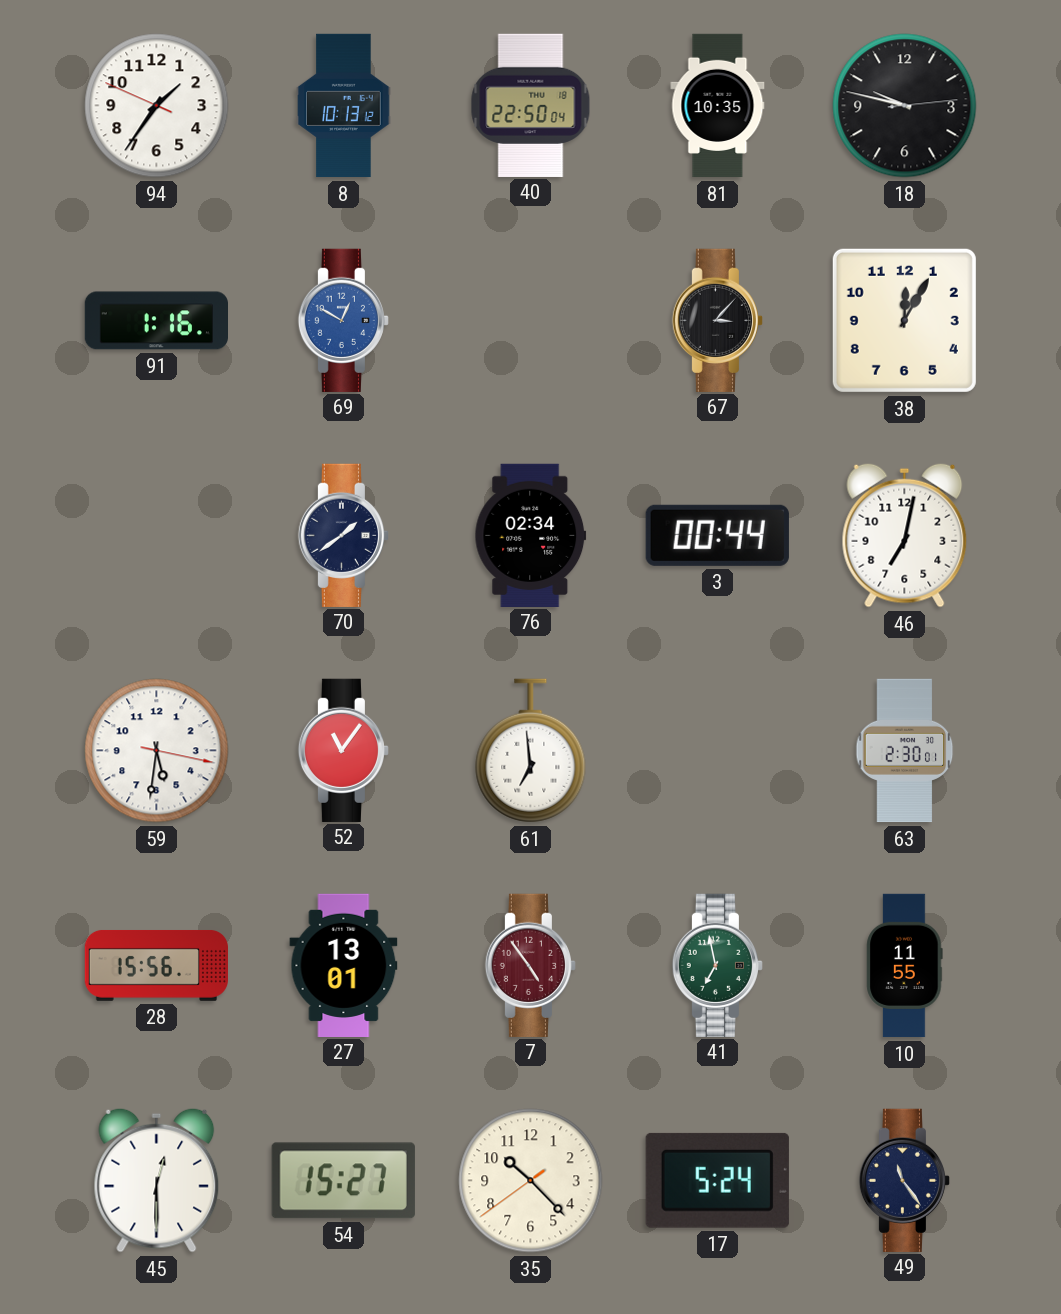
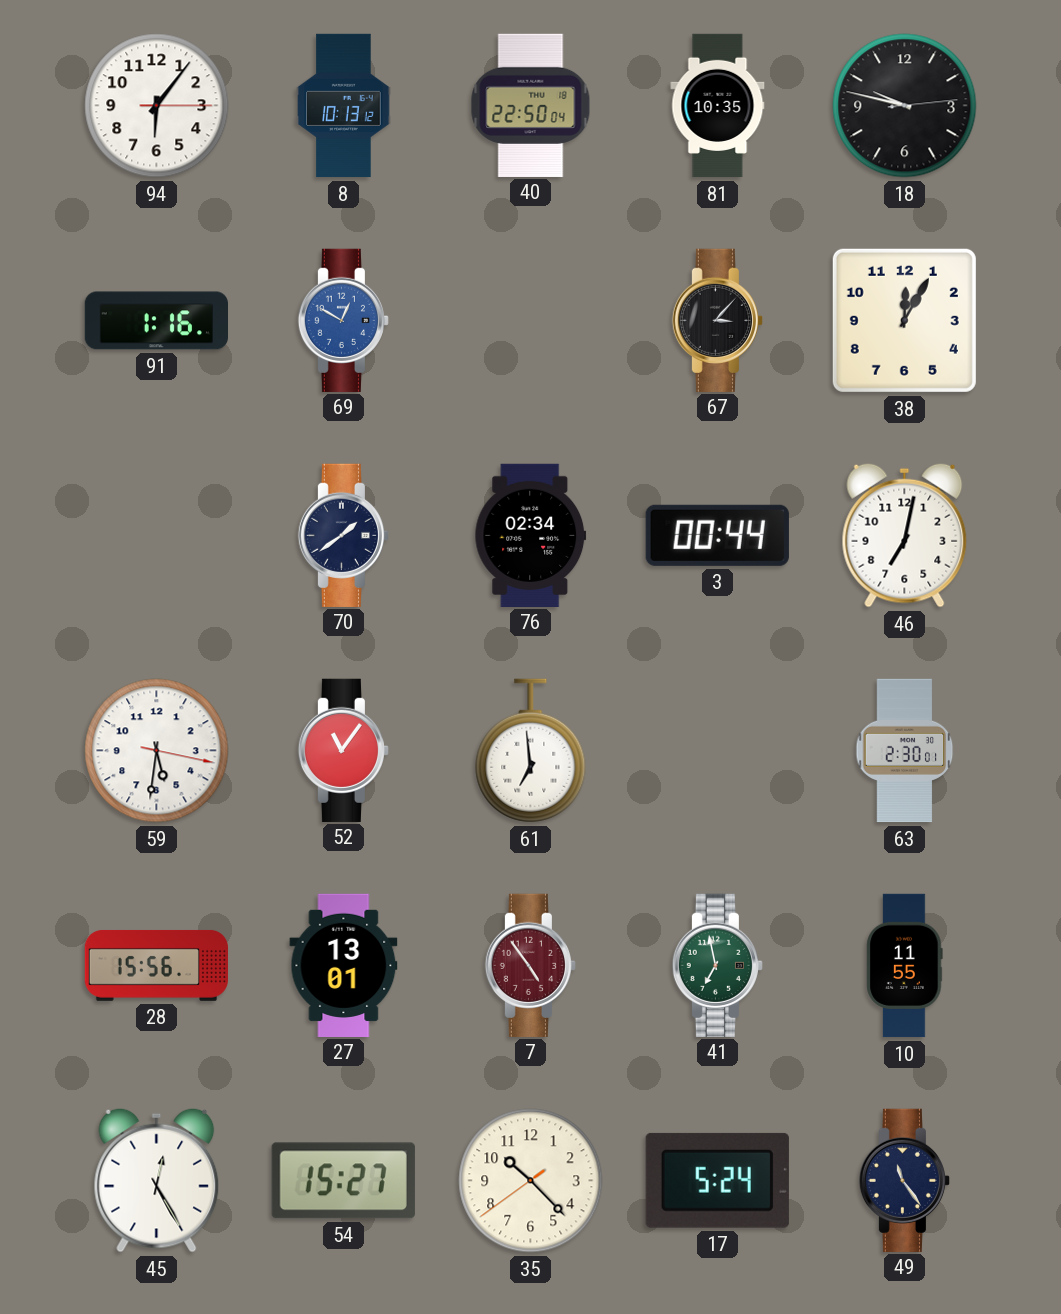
94: 1:35 -> 6:06 (157, 106)
45: 12:30 -> 12:25 (157, 1180)
